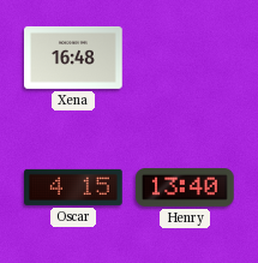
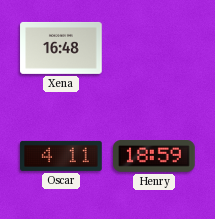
Oscar: 4:15 -> 4:11 (61, 156)
Henry: 13:40 -> 18:59 (154, 156)
